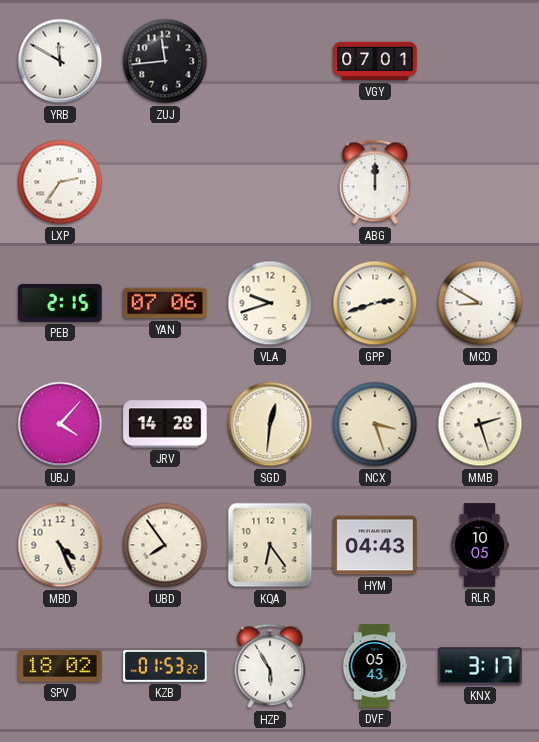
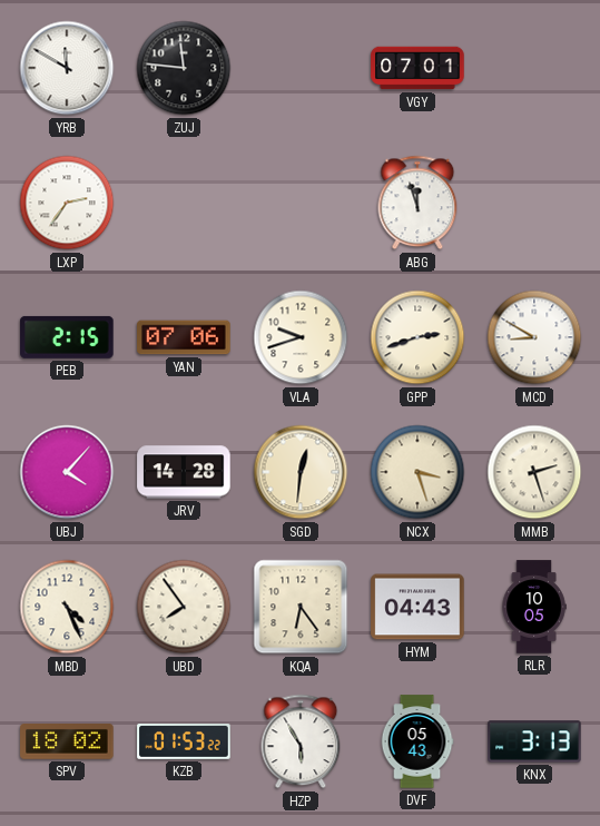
ZUJ: 11:44 -> 11:46 (184, 68)
ABG: 12:00 -> 11:57 (417, 203)
KNX: 3:17 -> 3:13 (534, 741)
